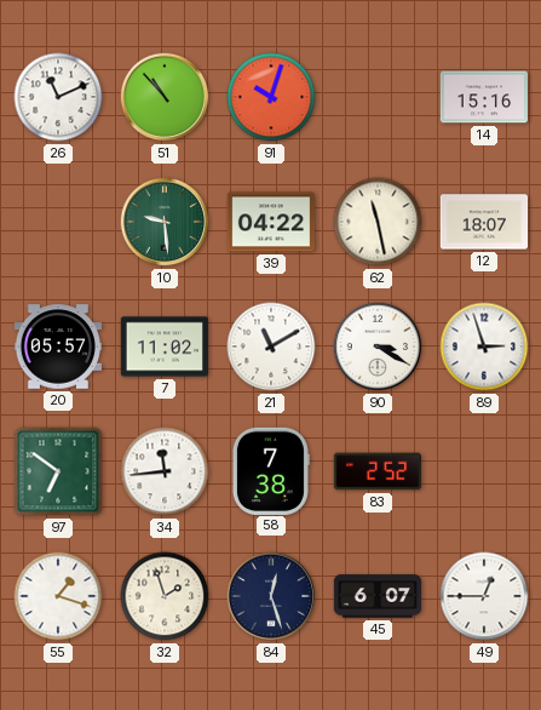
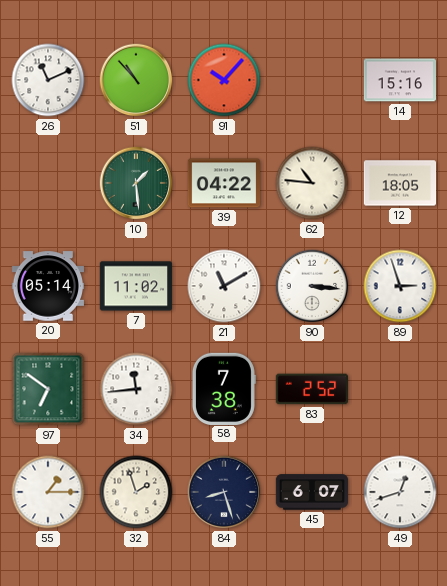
91: 10:03 -> 10:07 (224, 80)
10: 9:29 -> 1:29 (136, 183)
62: 11:28 -> 10:46 (312, 183)
12: 18:07 -> 18:05 (400, 183)
20: 05:57 -> 05:14 (48, 286)
90: 3:20 -> 3:16 (312, 286)
55: 1:18 -> 1:15 (48, 492)
84: 12:27 -> 8:27 (224, 492)
49: 12:45 -> 12:42 (400, 492)
